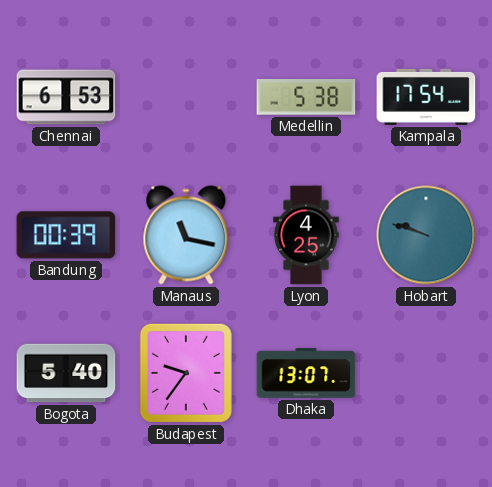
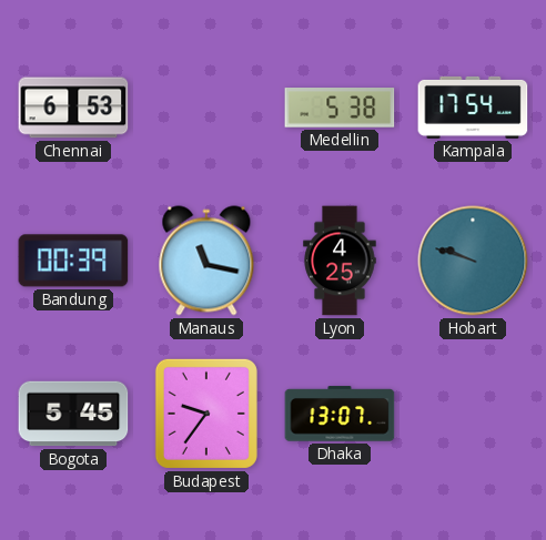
Bogota: 5:40 -> 5:45 (73, 414)
